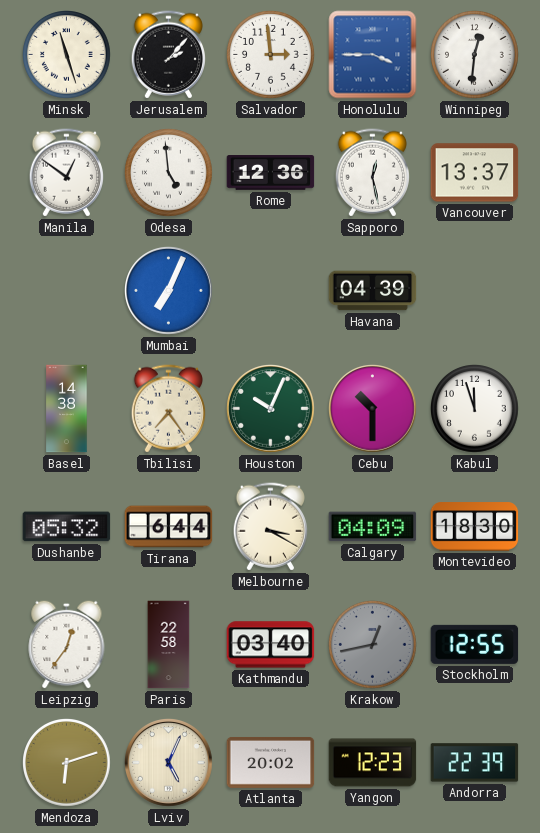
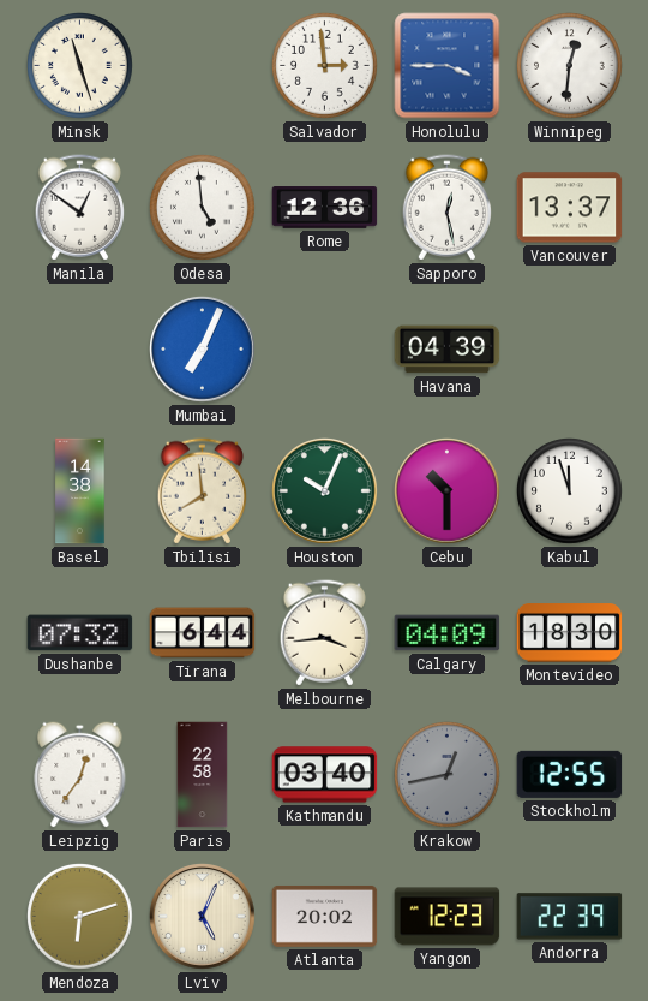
Jerusalem: 2:07 -> none (168, 55)
Tbilisi: 7:24 -> 7:59 (202, 491)
Dushanbe: 05:32 -> 07:32 (80, 633)
Melbourne: 3:20 -> 3:44 (324, 633)
